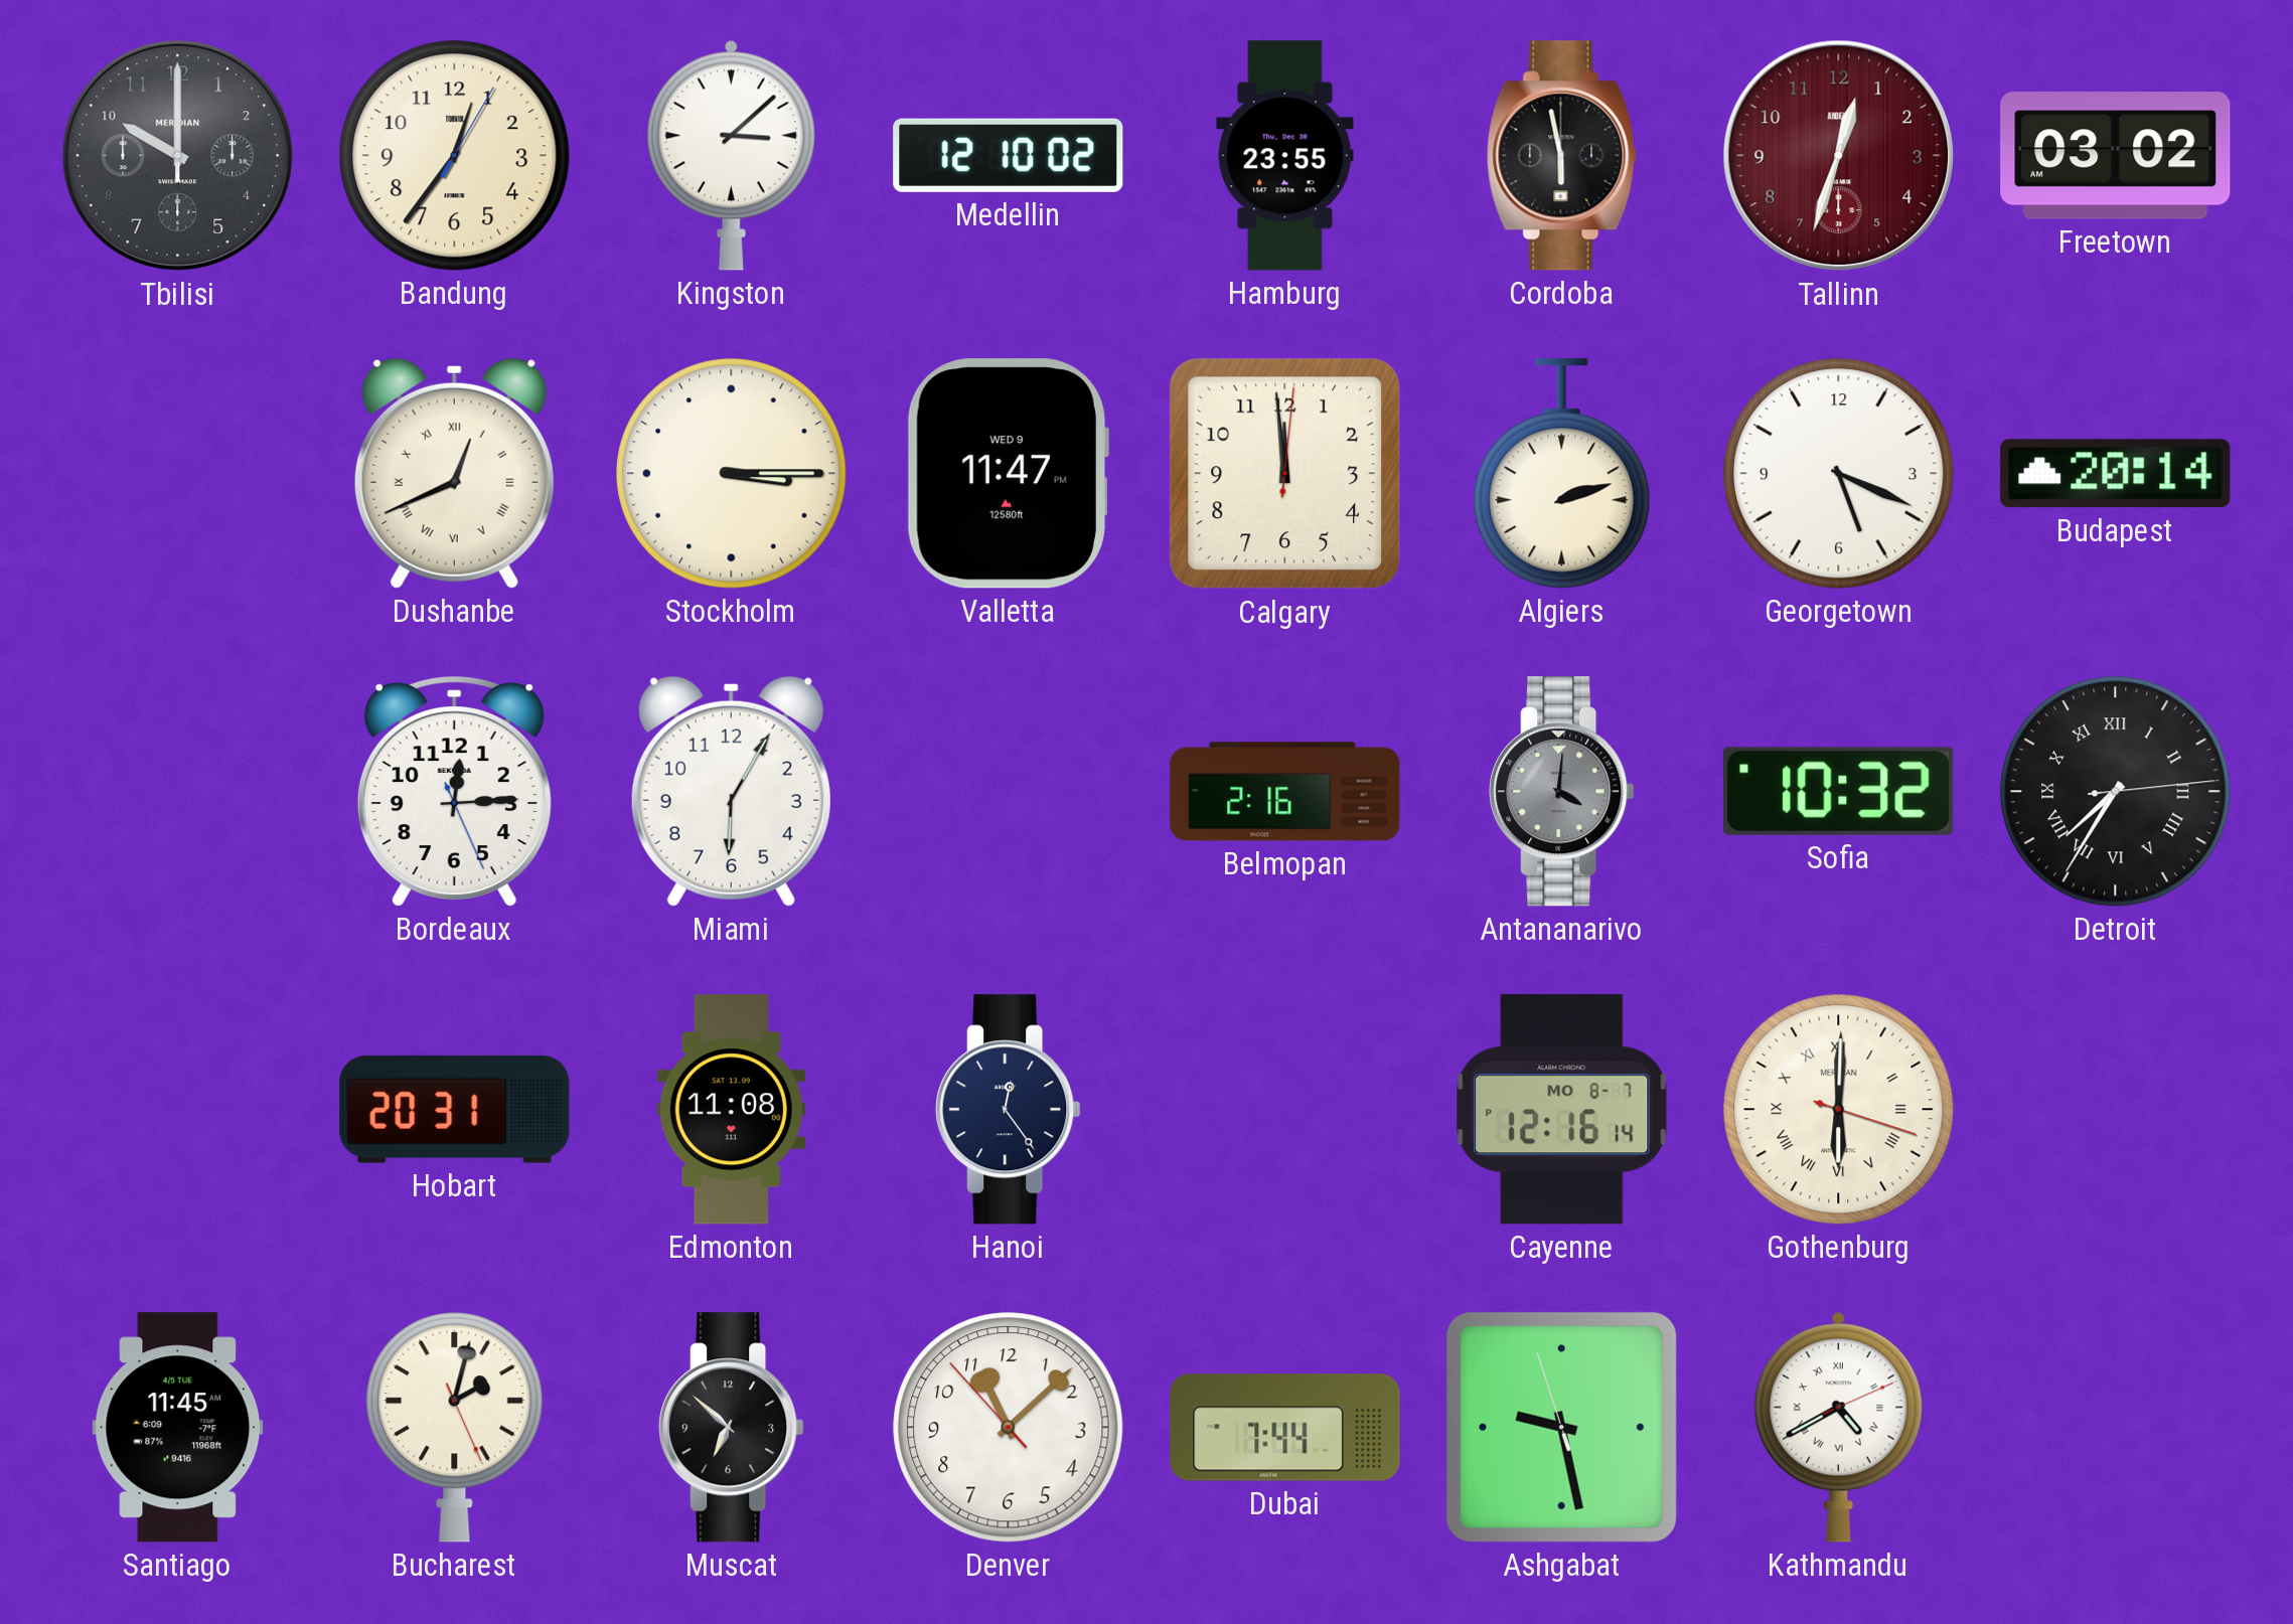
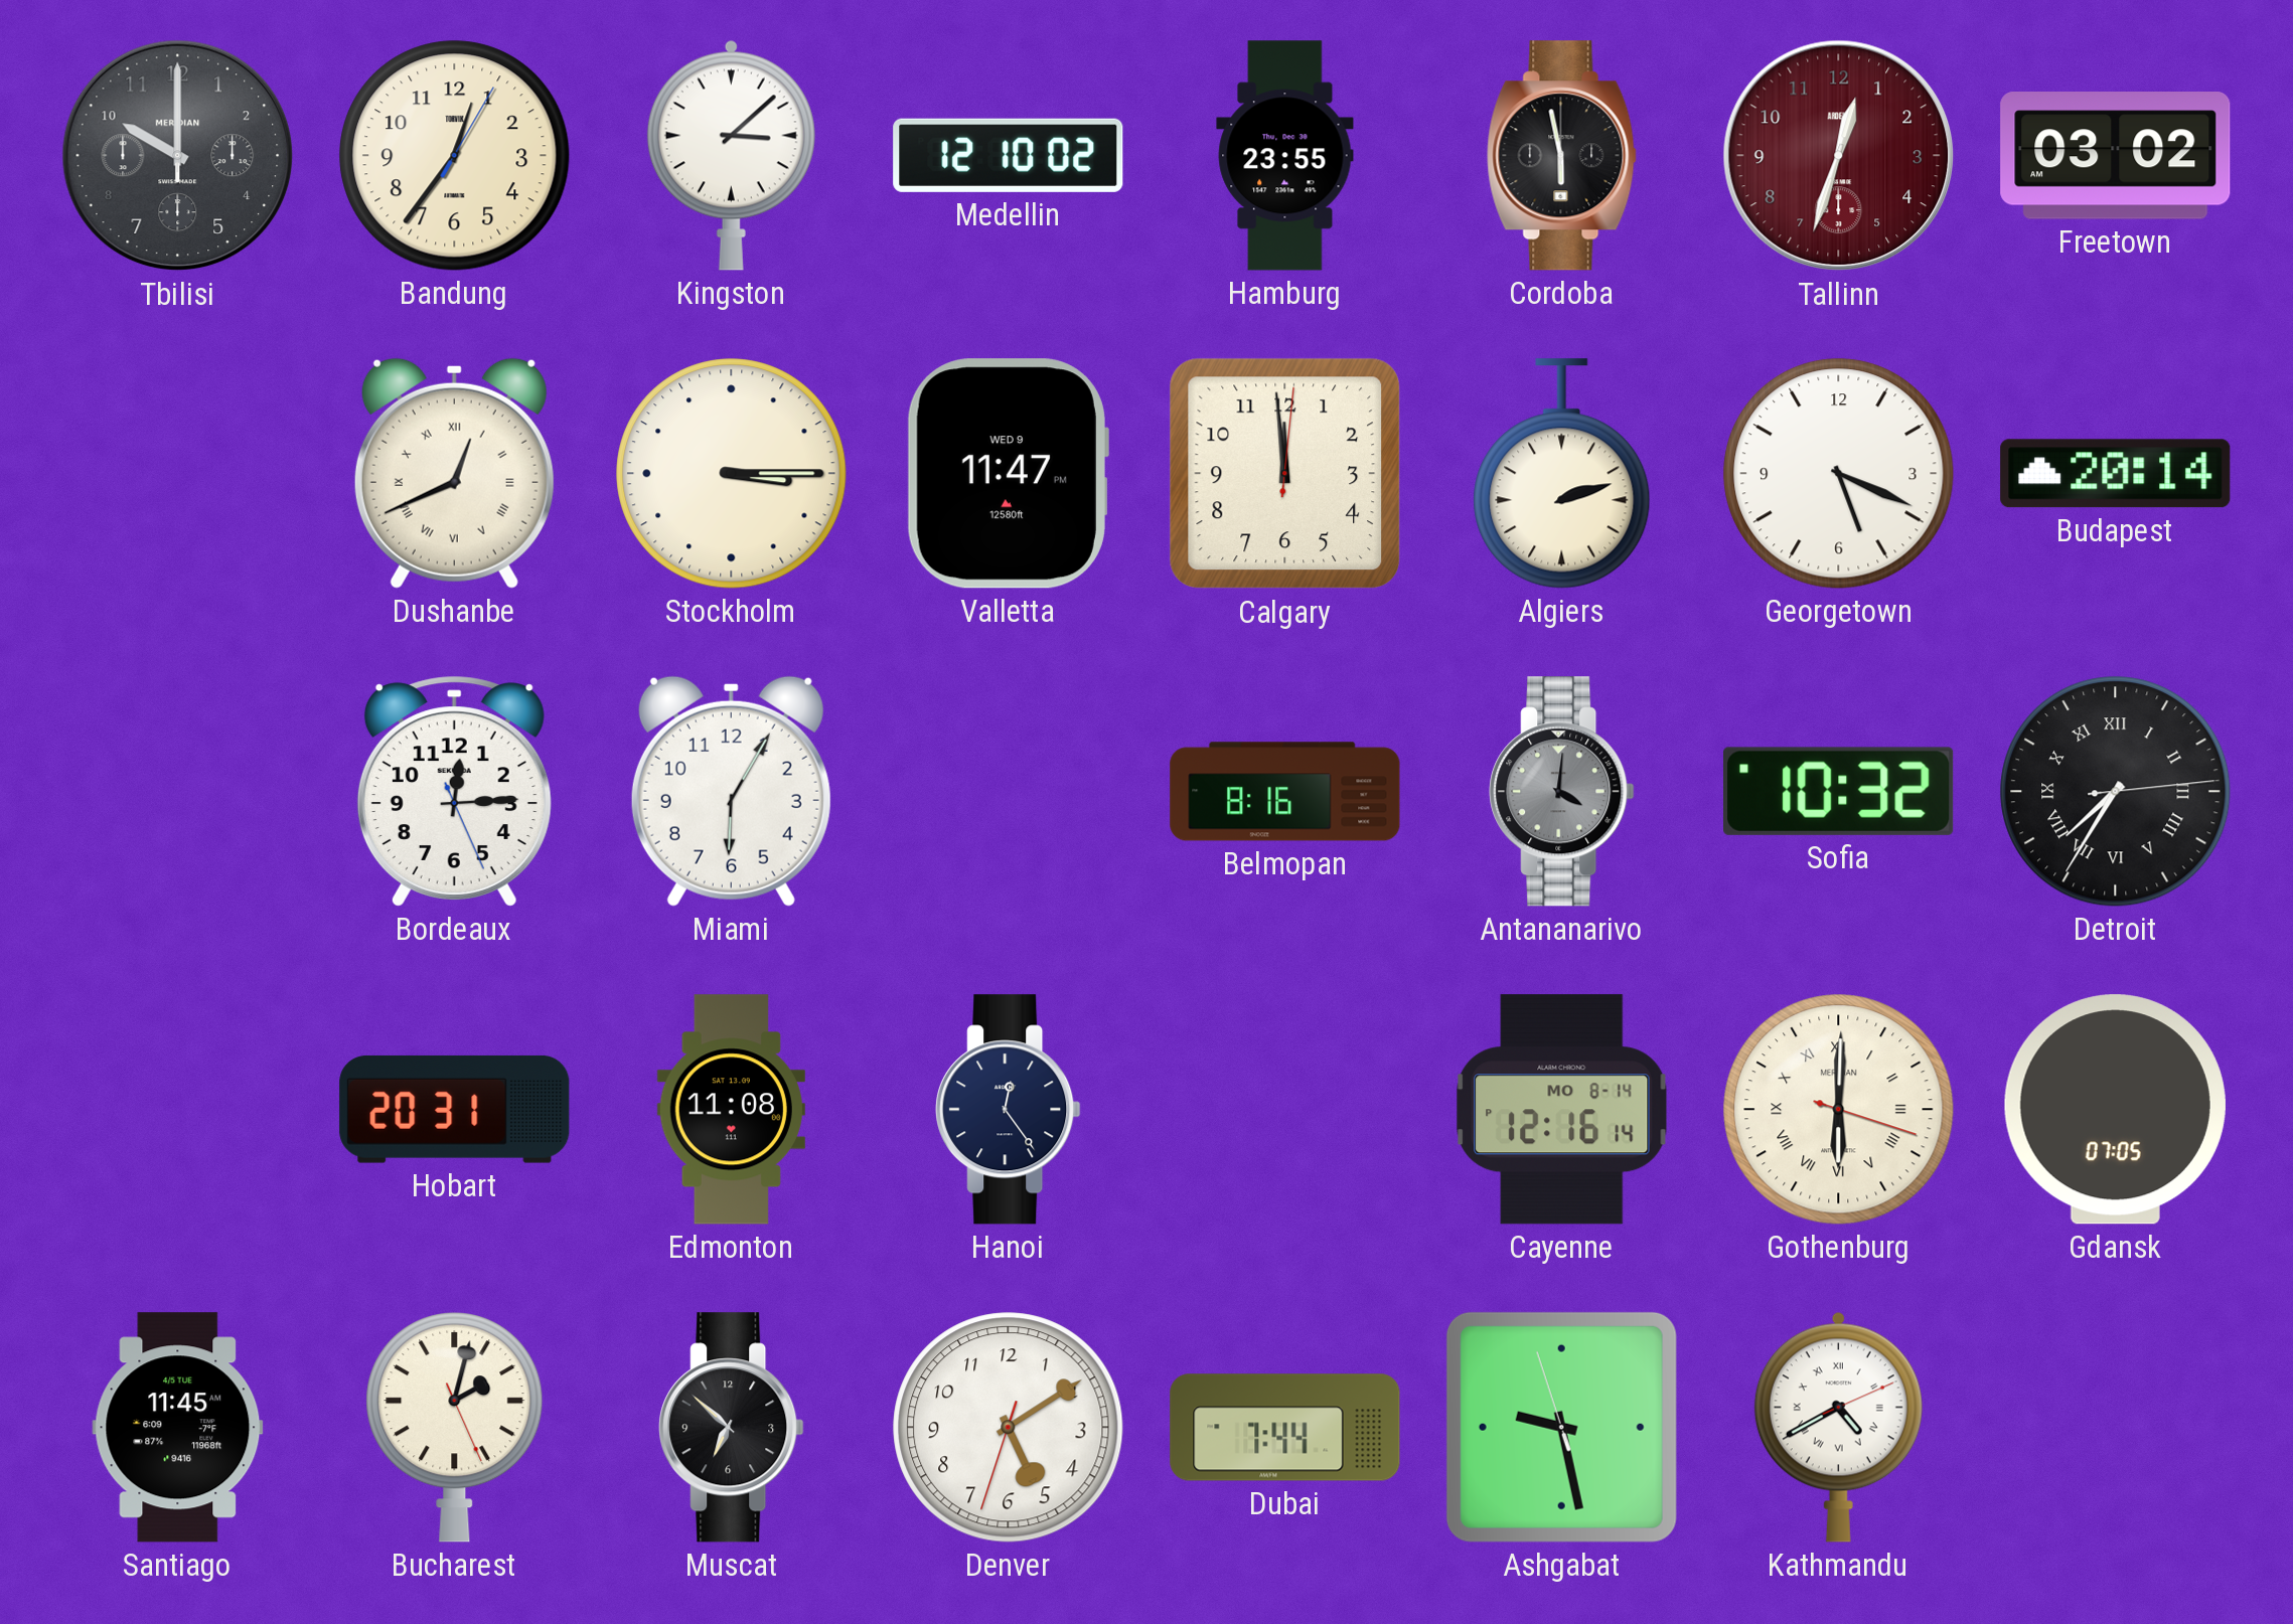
Belmopan: 2:16 -> 8:16 (1285, 792)
Cayenne date: MO 8-7 -> MO 8-14 (1562, 1110)
Gdansk: none -> 07:05 (2115, 1110)
Denver: 11:07 -> 5:09 (1009, 1428)
